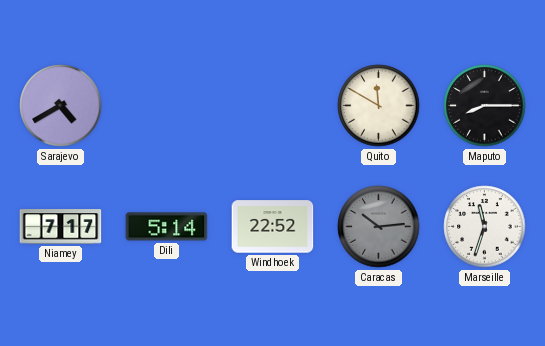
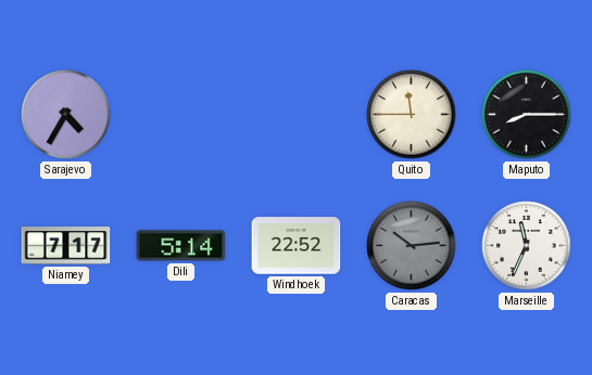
Sarajevo: 4:40 -> 4:35 (66, 115)
Quito: 11:50 -> 11:45 (412, 115)
Marseille: 11:33 -> 11:34 (527, 246)
